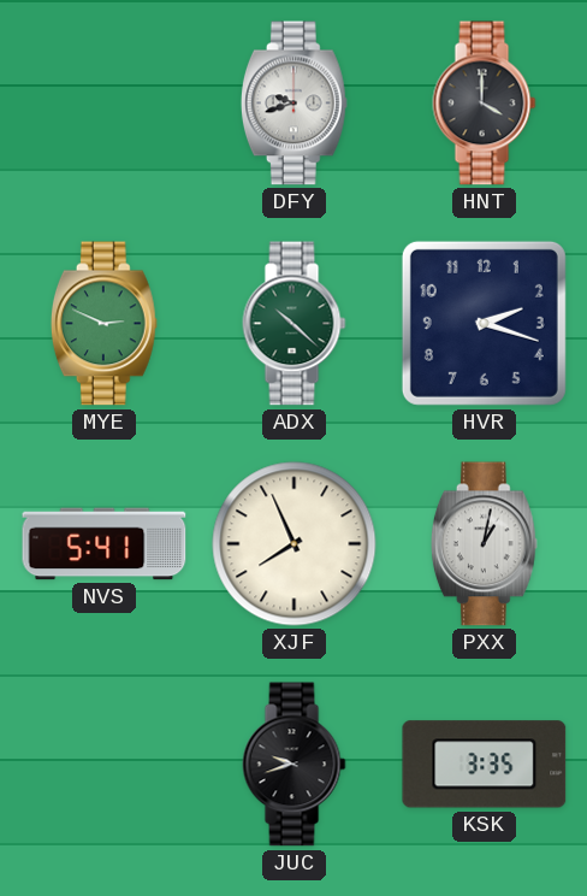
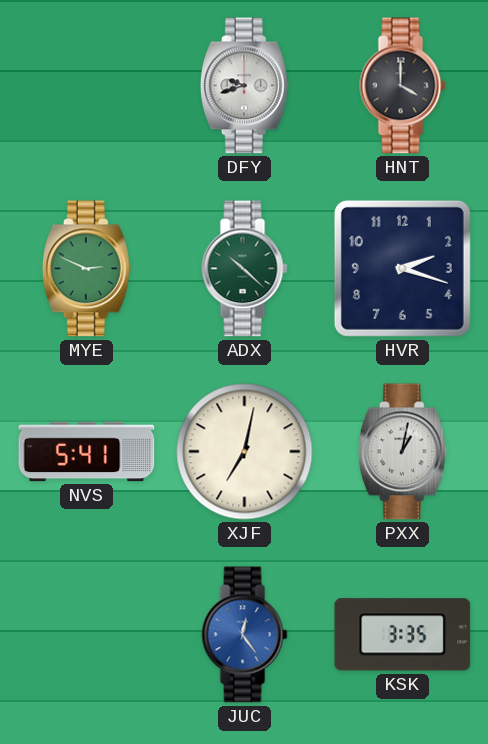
XJF: 7:56 -> 7:02 (245, 452)
JUC: 9:42 -> 12:24 (245, 635)
JUC dial: black -> blue (245, 635)
